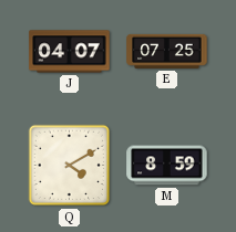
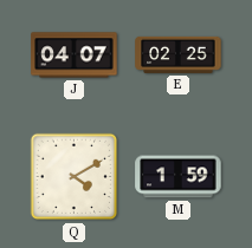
E: 07:25 -> 02:25 (179, 54)
M: 8:59 -> 1:59 (179, 177)
